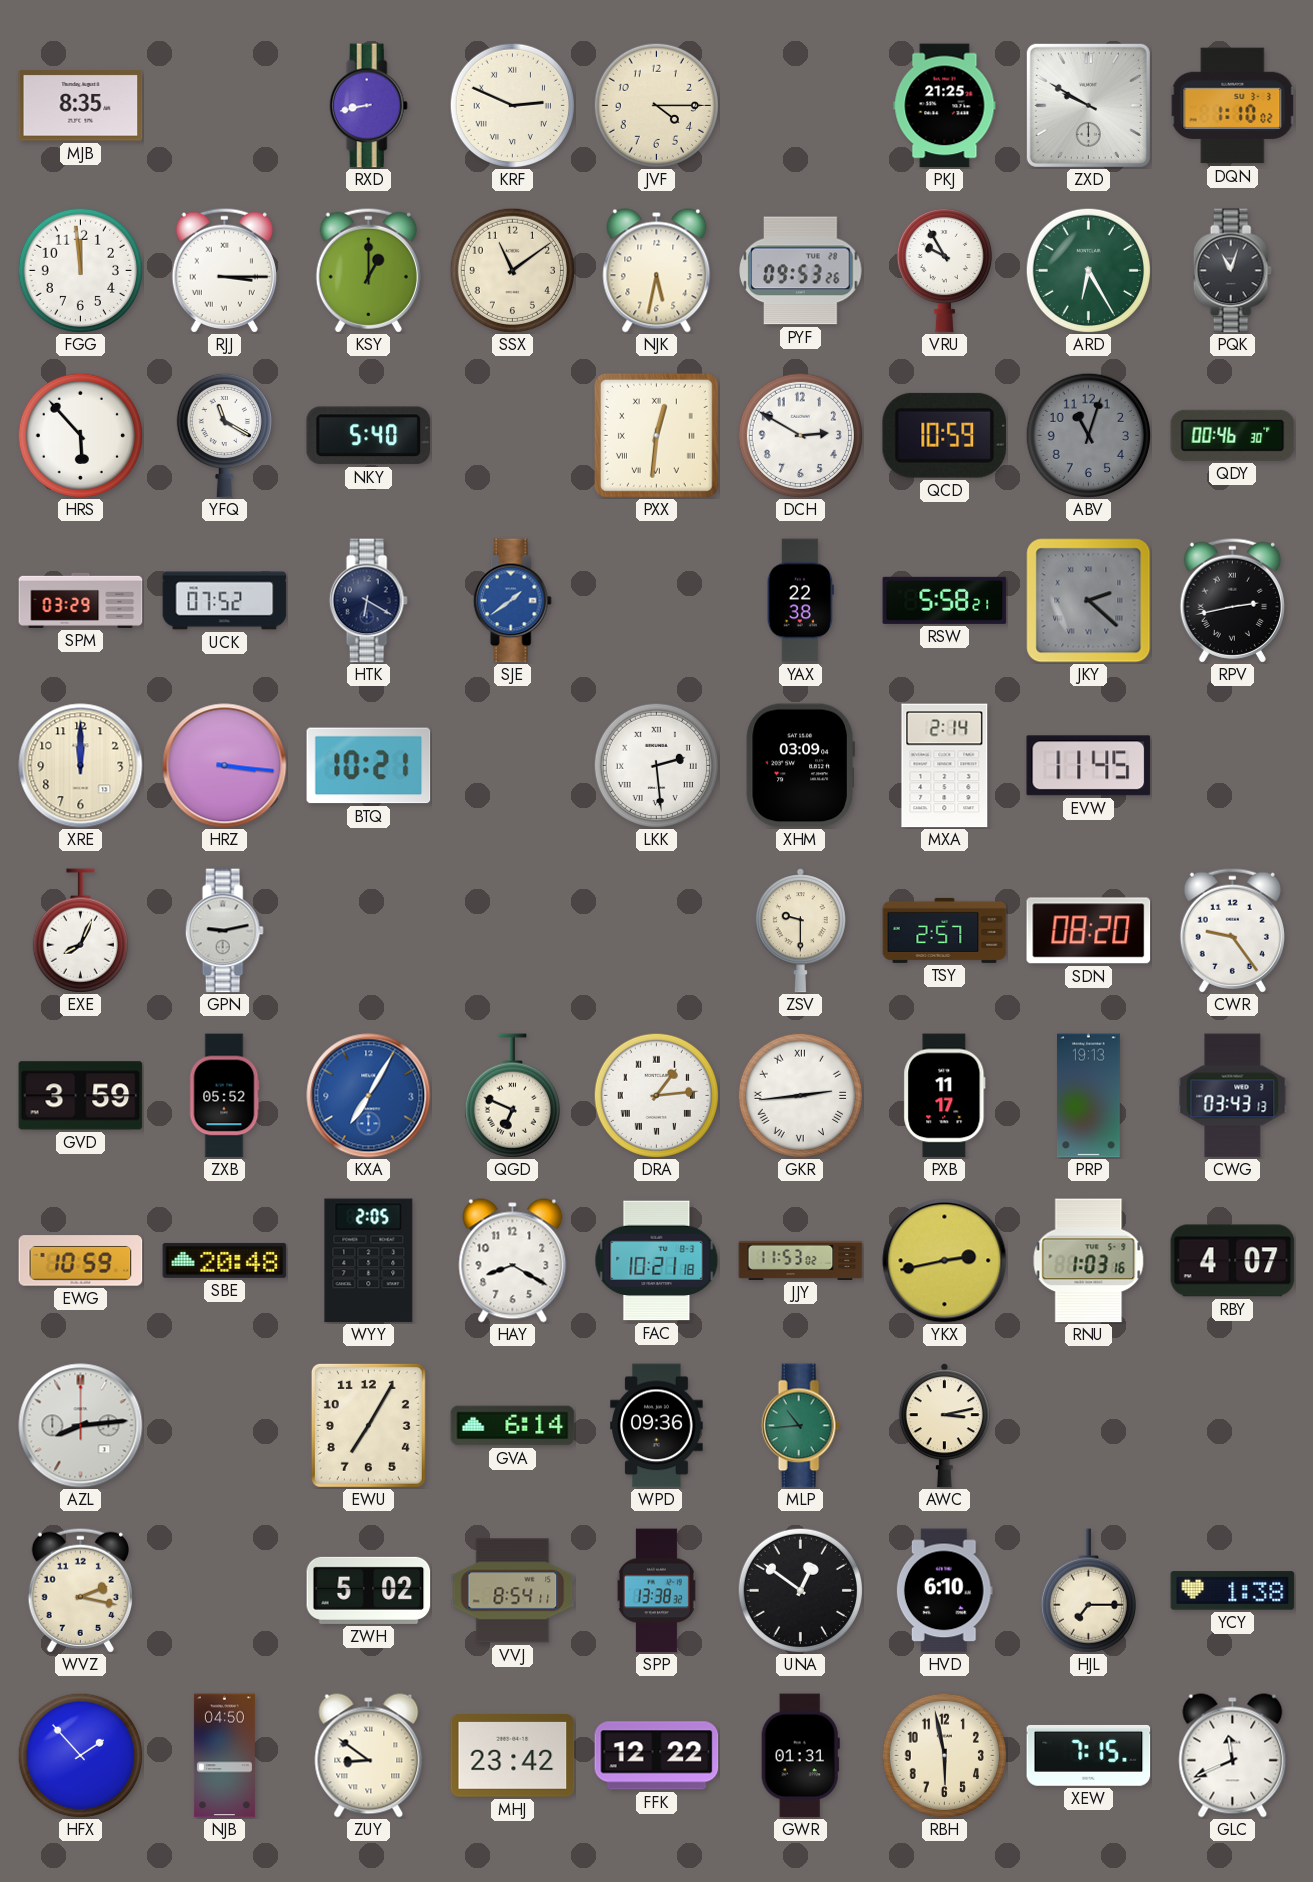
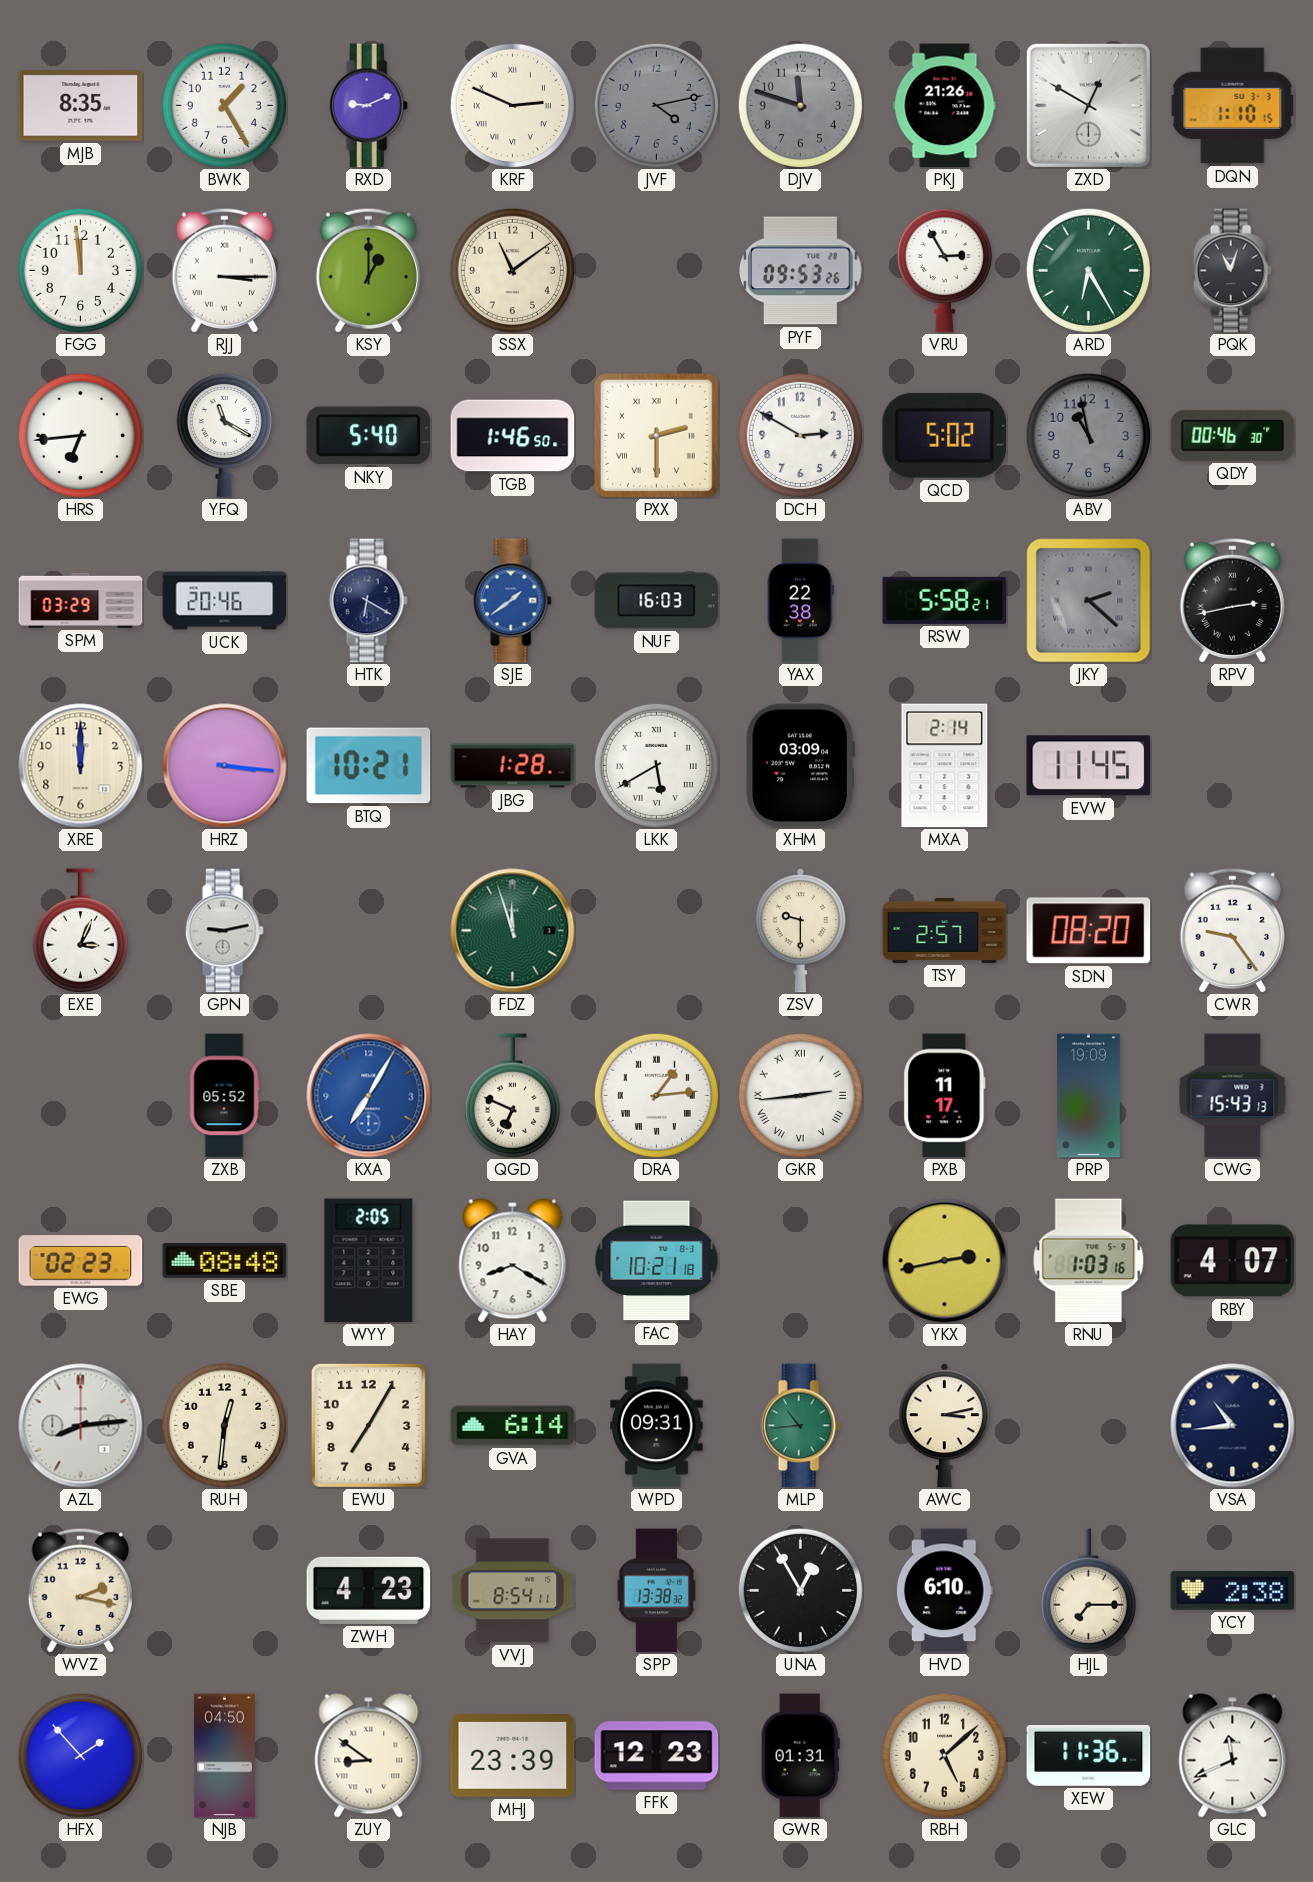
BWK: none -> 1:25 (224, 105)
RXD: 8:43 -> 9:11 (368, 106)
JVF: 4:15 -> 4:13 (656, 105)
JVF dial: cream -> grey (656, 105)
DJV: none -> 11:48 (800, 105)
PKJ: 21:25 -> 21:26 (945, 106)
ZXD: 9:50 -> 12:50 (1088, 105)
DQN: 1:10:02 -> 1:10:15 (1233, 106)
NJK: 5:32 -> none (657, 271)
VRU: 9:55 -> 2:55 (944, 270)
HRS: 5:53 -> 6:44 (80, 435)
TGB: none -> 1:46 (513, 436)
PXX: 12:31 -> 2:30 (656, 435)
QCD: 10:59 -> 5:02 (944, 435)
ABV: 11:03 -> 10:58 (1088, 435)
UCK: 07:52 -> 20:46 (225, 601)
NUF: none -> 16:03 (657, 601)
JBG: none -> 1:28 (513, 766)
LKK: 2:29 -> 5:40 (656, 765)
EXE: 8:04 -> 3:04 (80, 931)
FDZ: none -> 11:57 (513, 931)
GVD: 3:59 -> none (81, 1096)
PRP: 19:13 -> 19:09 (1089, 1096)
CWG: 03:43 -> 15:43 (1233, 1096)
EWG: 10:59 -> 02:23 (81, 1261)
SBE: 20:48 -> 08:48 (225, 1260)
JJY: 11:53 -> none (801, 1260)
RUH: none -> 12:31 (224, 1425)
WPD: 09:36 -> 09:31 (657, 1426)
VSA: none -> 10:44 (1233, 1426)
ZWH: 5:02 -> 4:23 (369, 1590)
UNA: 12:51 -> 12:55 (800, 1590)
YCY: 1:38 -> 2:38 (1233, 1591)
MHJ: 23:42 -> 23:39 (513, 1756)
FFK: 12:22 -> 12:23 (657, 1756)
RBH: 5:58 -> 5:08 (944, 1755)
XEW: 7:15 -> 11:36 (1089, 1755)
